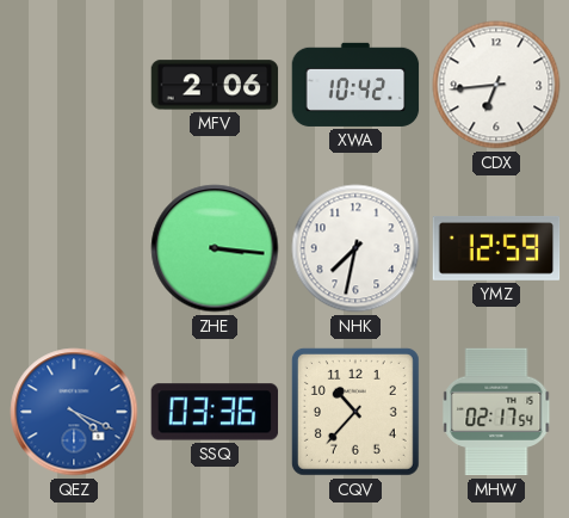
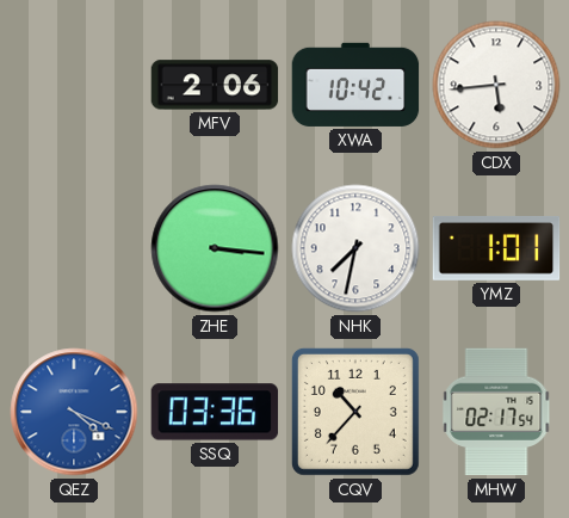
CDX: 6:44 -> 5:44 (496, 85)
YMZ: 12:59 -> 1:01 (496, 248)
